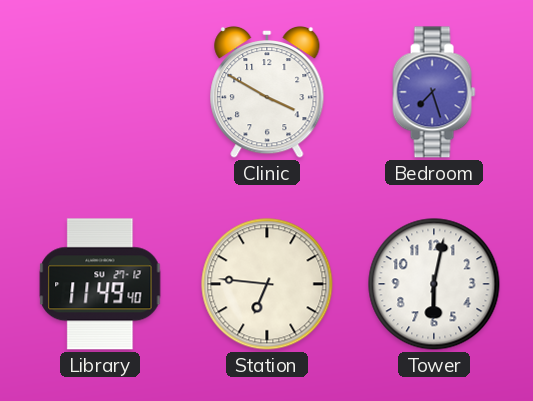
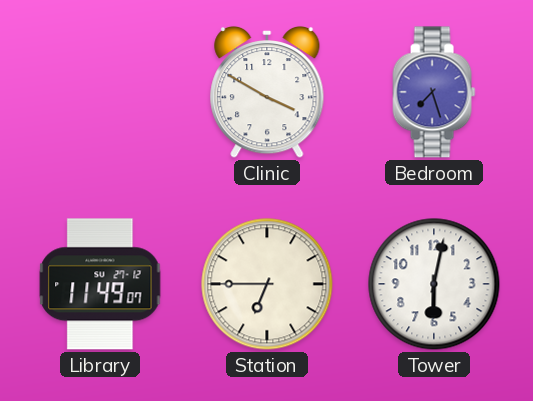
Library: 11:49:40 -> 11:49:07 (100, 284)
Station: 6:46 -> 6:45 (267, 284)
